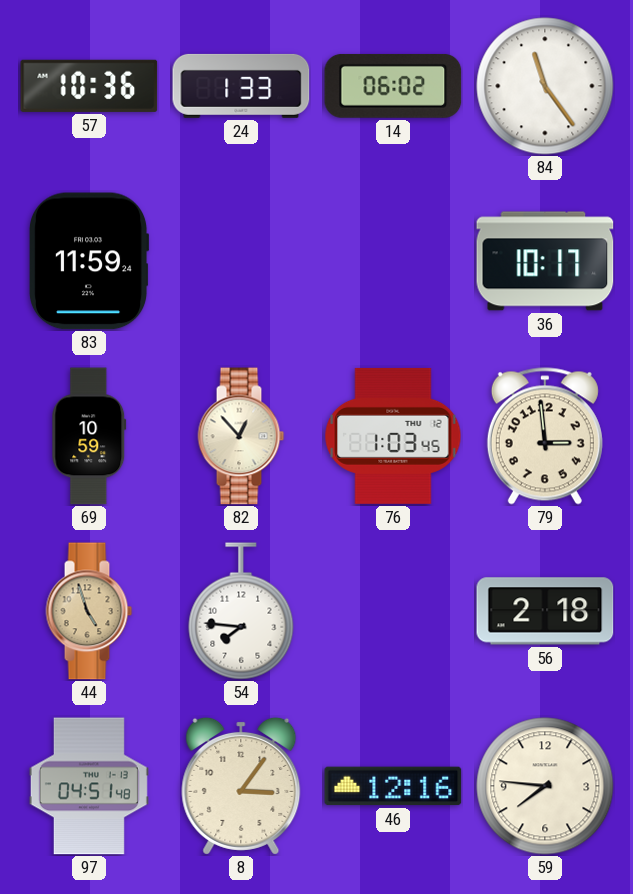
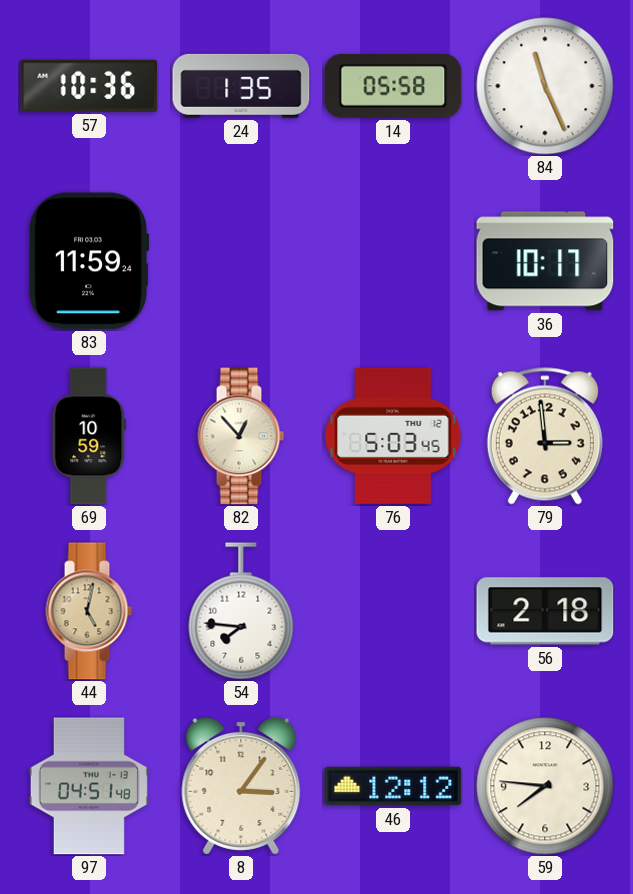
24: 1:33 -> 1:35 (241, 86)
14: 06:02 -> 05:58 (393, 86)
84: 11:24 -> 11:26 (545, 86)
76: 1:03 -> 5:03 (393, 436)
44: 4:57 -> 5:02 (89, 611)
46: 12:16 -> 12:12 (393, 786)
